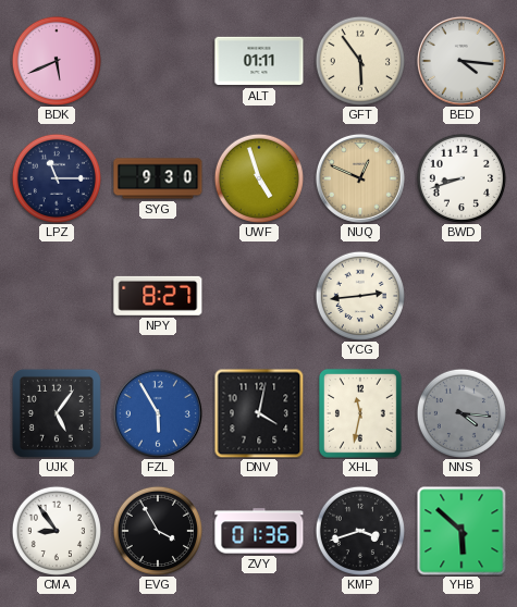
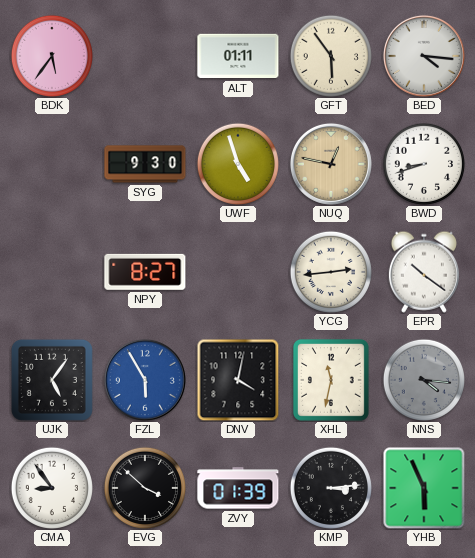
BDK: 5:41 -> 5:36 (51, 55)
LPZ: 11:15 -> none (56, 177)
NUQ: 12:49 -> 12:47 (331, 164)
EPR: none -> 10:21 (424, 272)
EVG: 3:55 -> 3:52 (144, 487)
ZVY: 01:36 -> 01:39 (238, 488)
KMP: 3:42 -> 3:14 (330, 487)
YHB: 5:52 -> 5:56 (424, 488)
